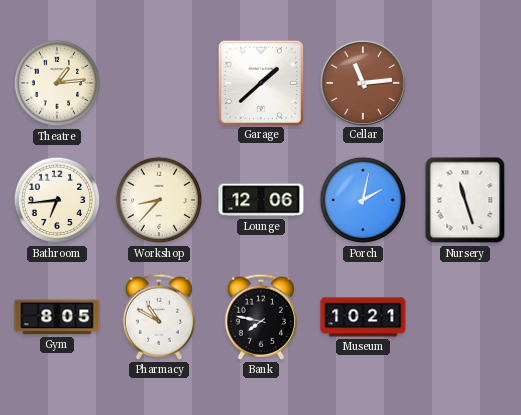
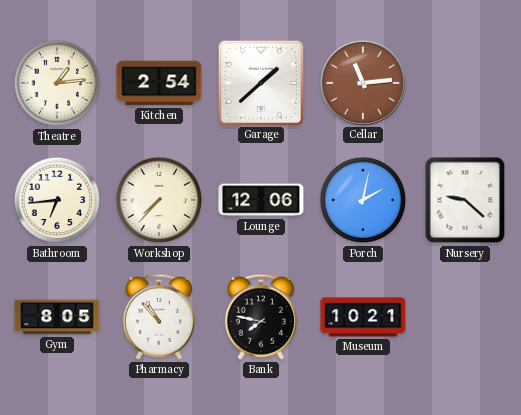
Kitchen: none -> 2:54 (159, 83)
Workshop: 8:37 -> 7:37 (159, 200)
Nursery: 11:27 -> 9:22 (465, 200)
Pharmacy: 10:50 -> 10:53 (159, 317)
